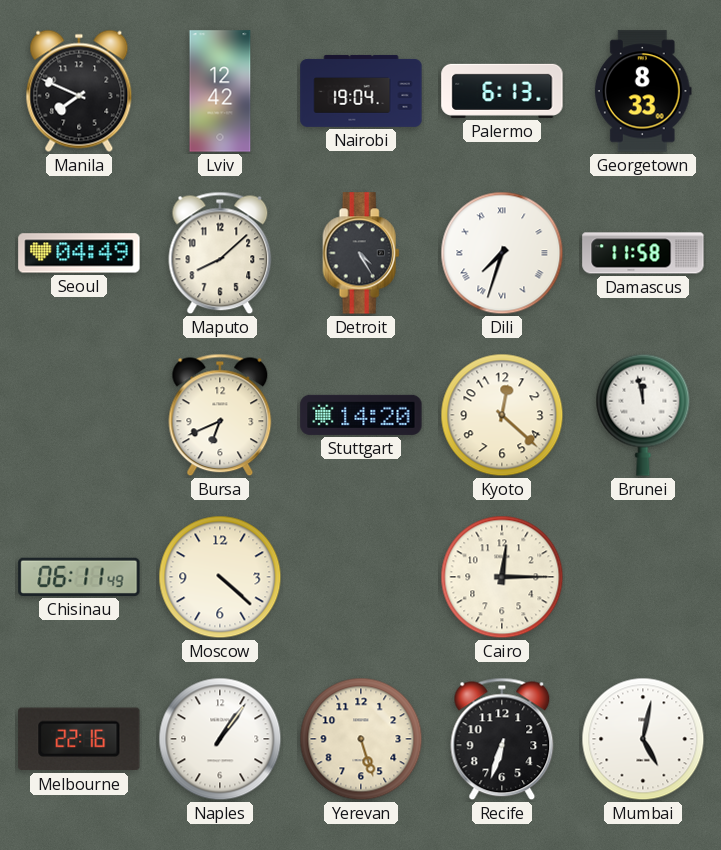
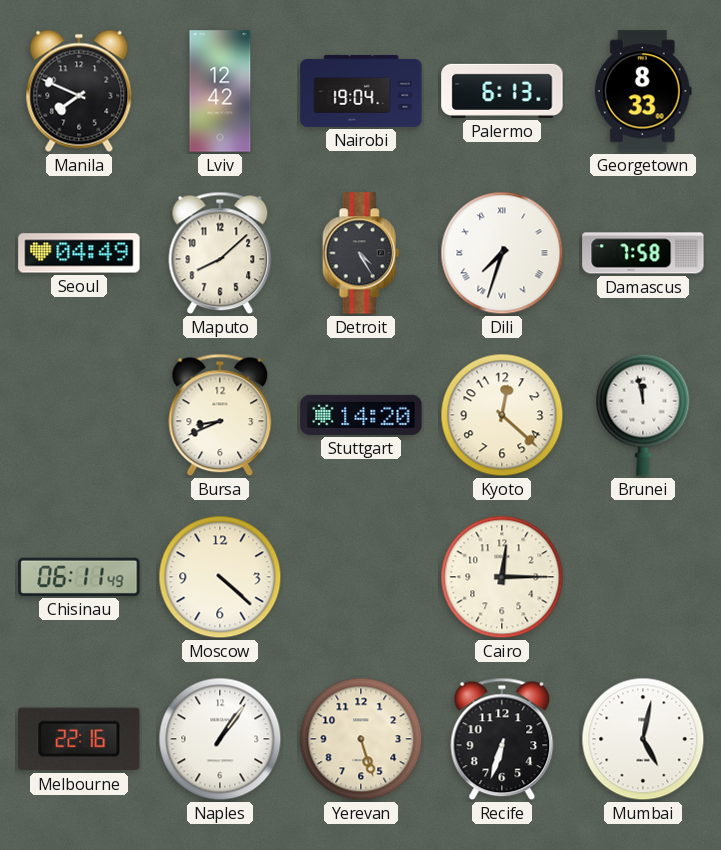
Damascus: 11:58 -> 7:58 (643, 253)
Bursa: 6:41 -> 8:41 (220, 415)
